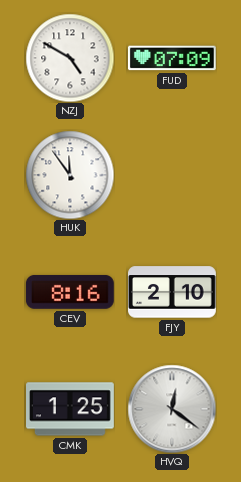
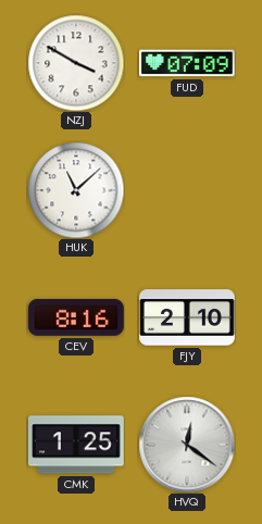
NZJ: 4:50 -> 3:50 (76, 63)
HUK: 11:54 -> 11:08 (76, 190)
